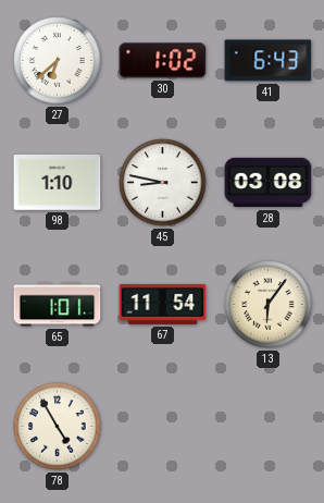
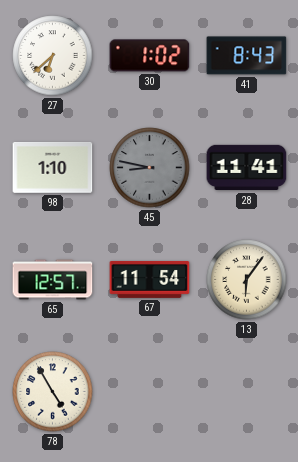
41: 6:43 -> 8:43 (247, 56)
45 dial: white -> grey (150, 168)
28: 03:08 -> 11:41 (247, 168)
65: 1:01 -> 12:57 (53, 280)
